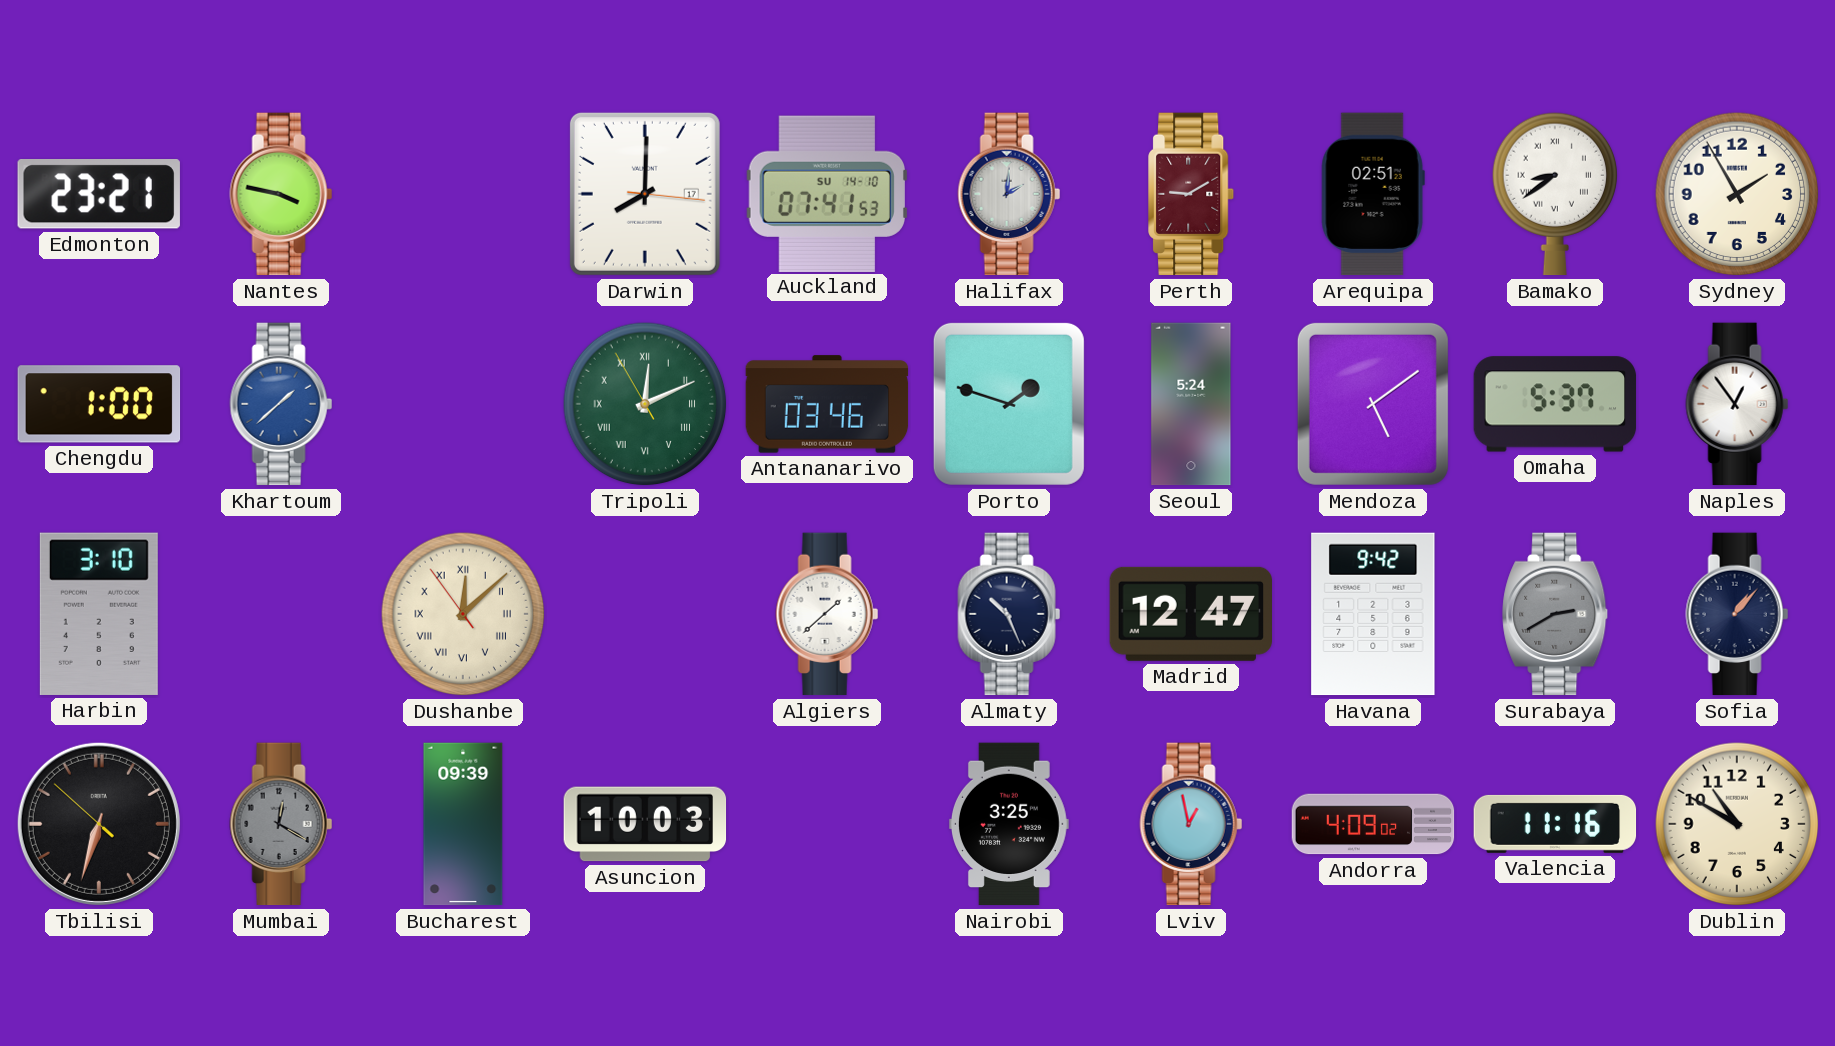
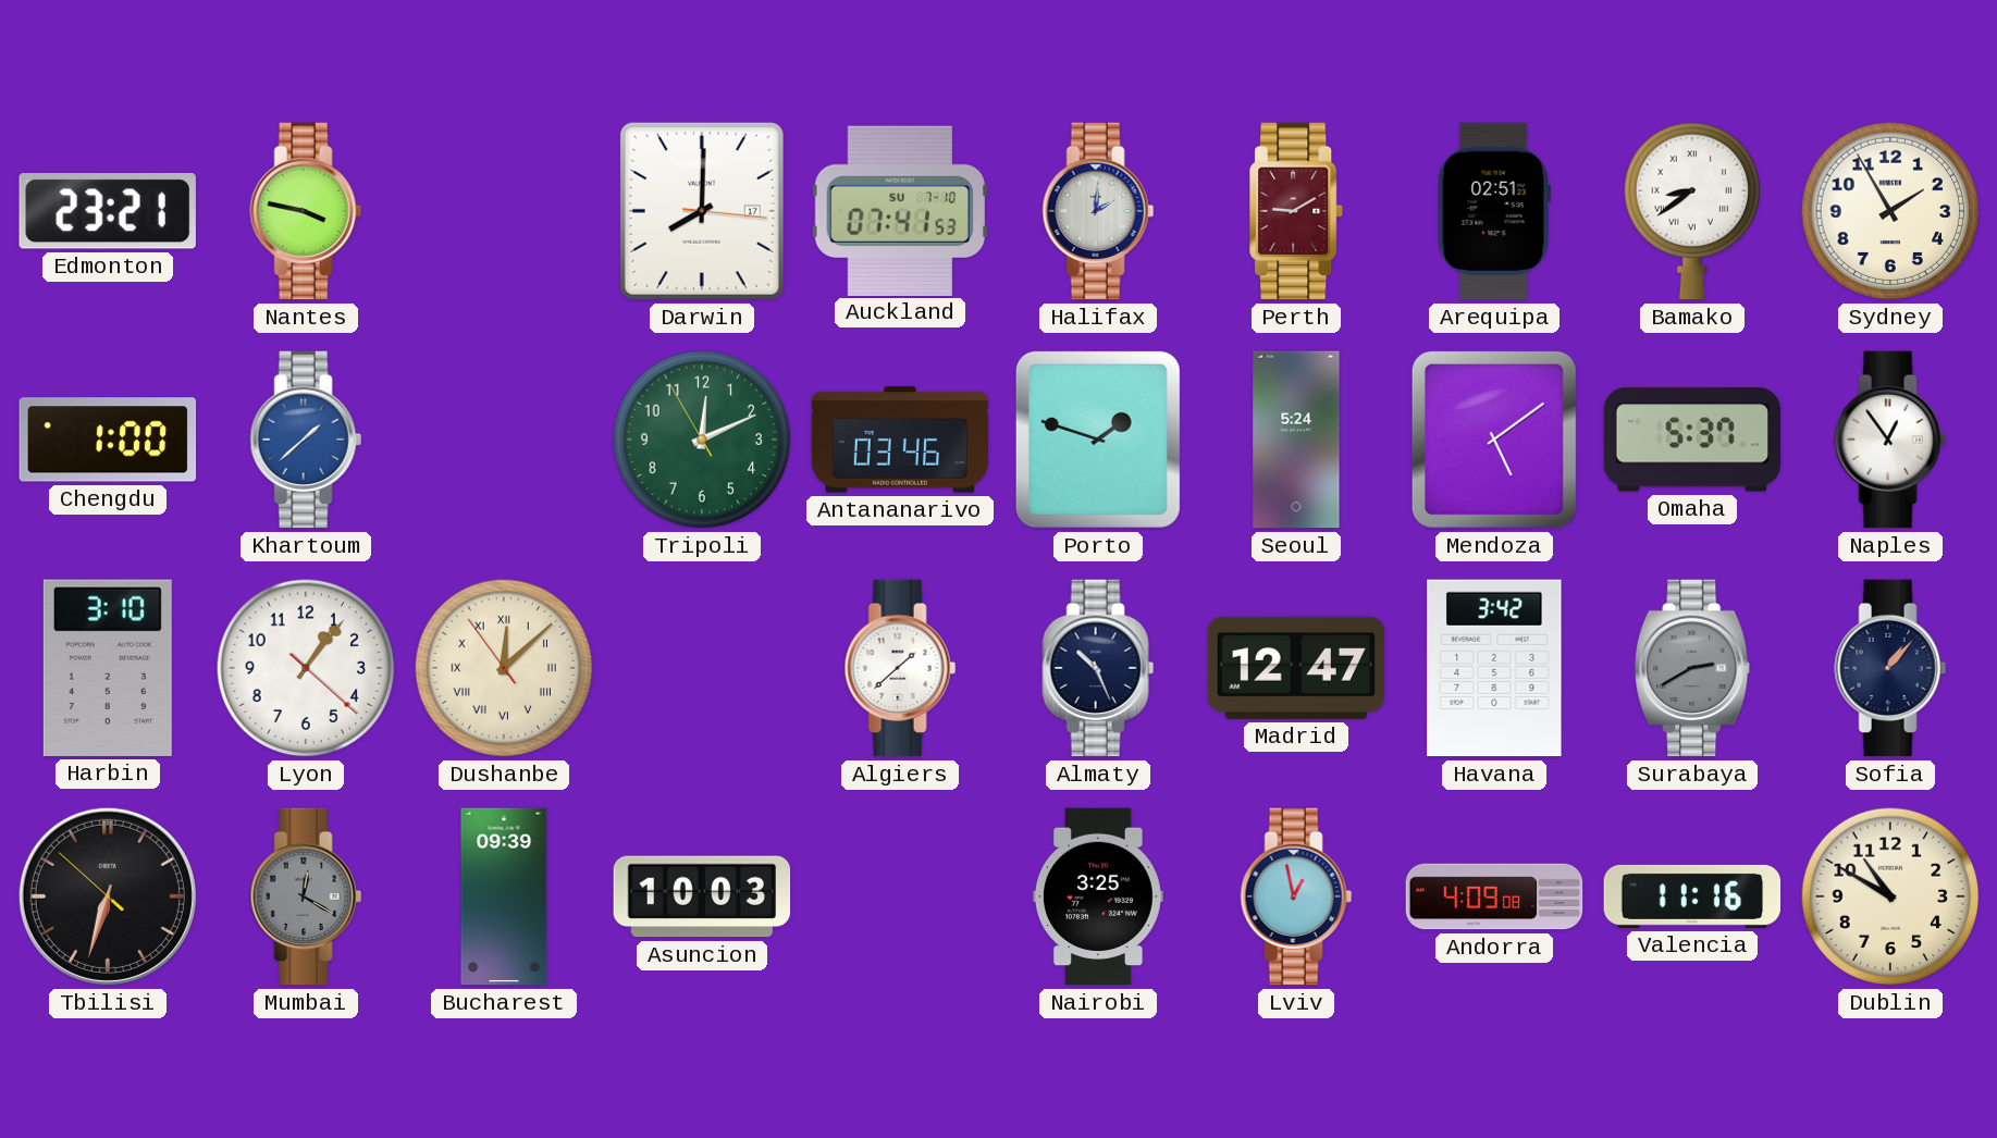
Auckland date: SU 14-10 -> SU 7-10 (900, 210)
Tripoli numerals: Roman -> Arabic (702, 440)
Lyon: none -> 1:06 (306, 668)
Havana: 9:42 -> 3:42 (1494, 668)
Andorra: 4:09:02 -> 4:09:08 (1494, 896)
